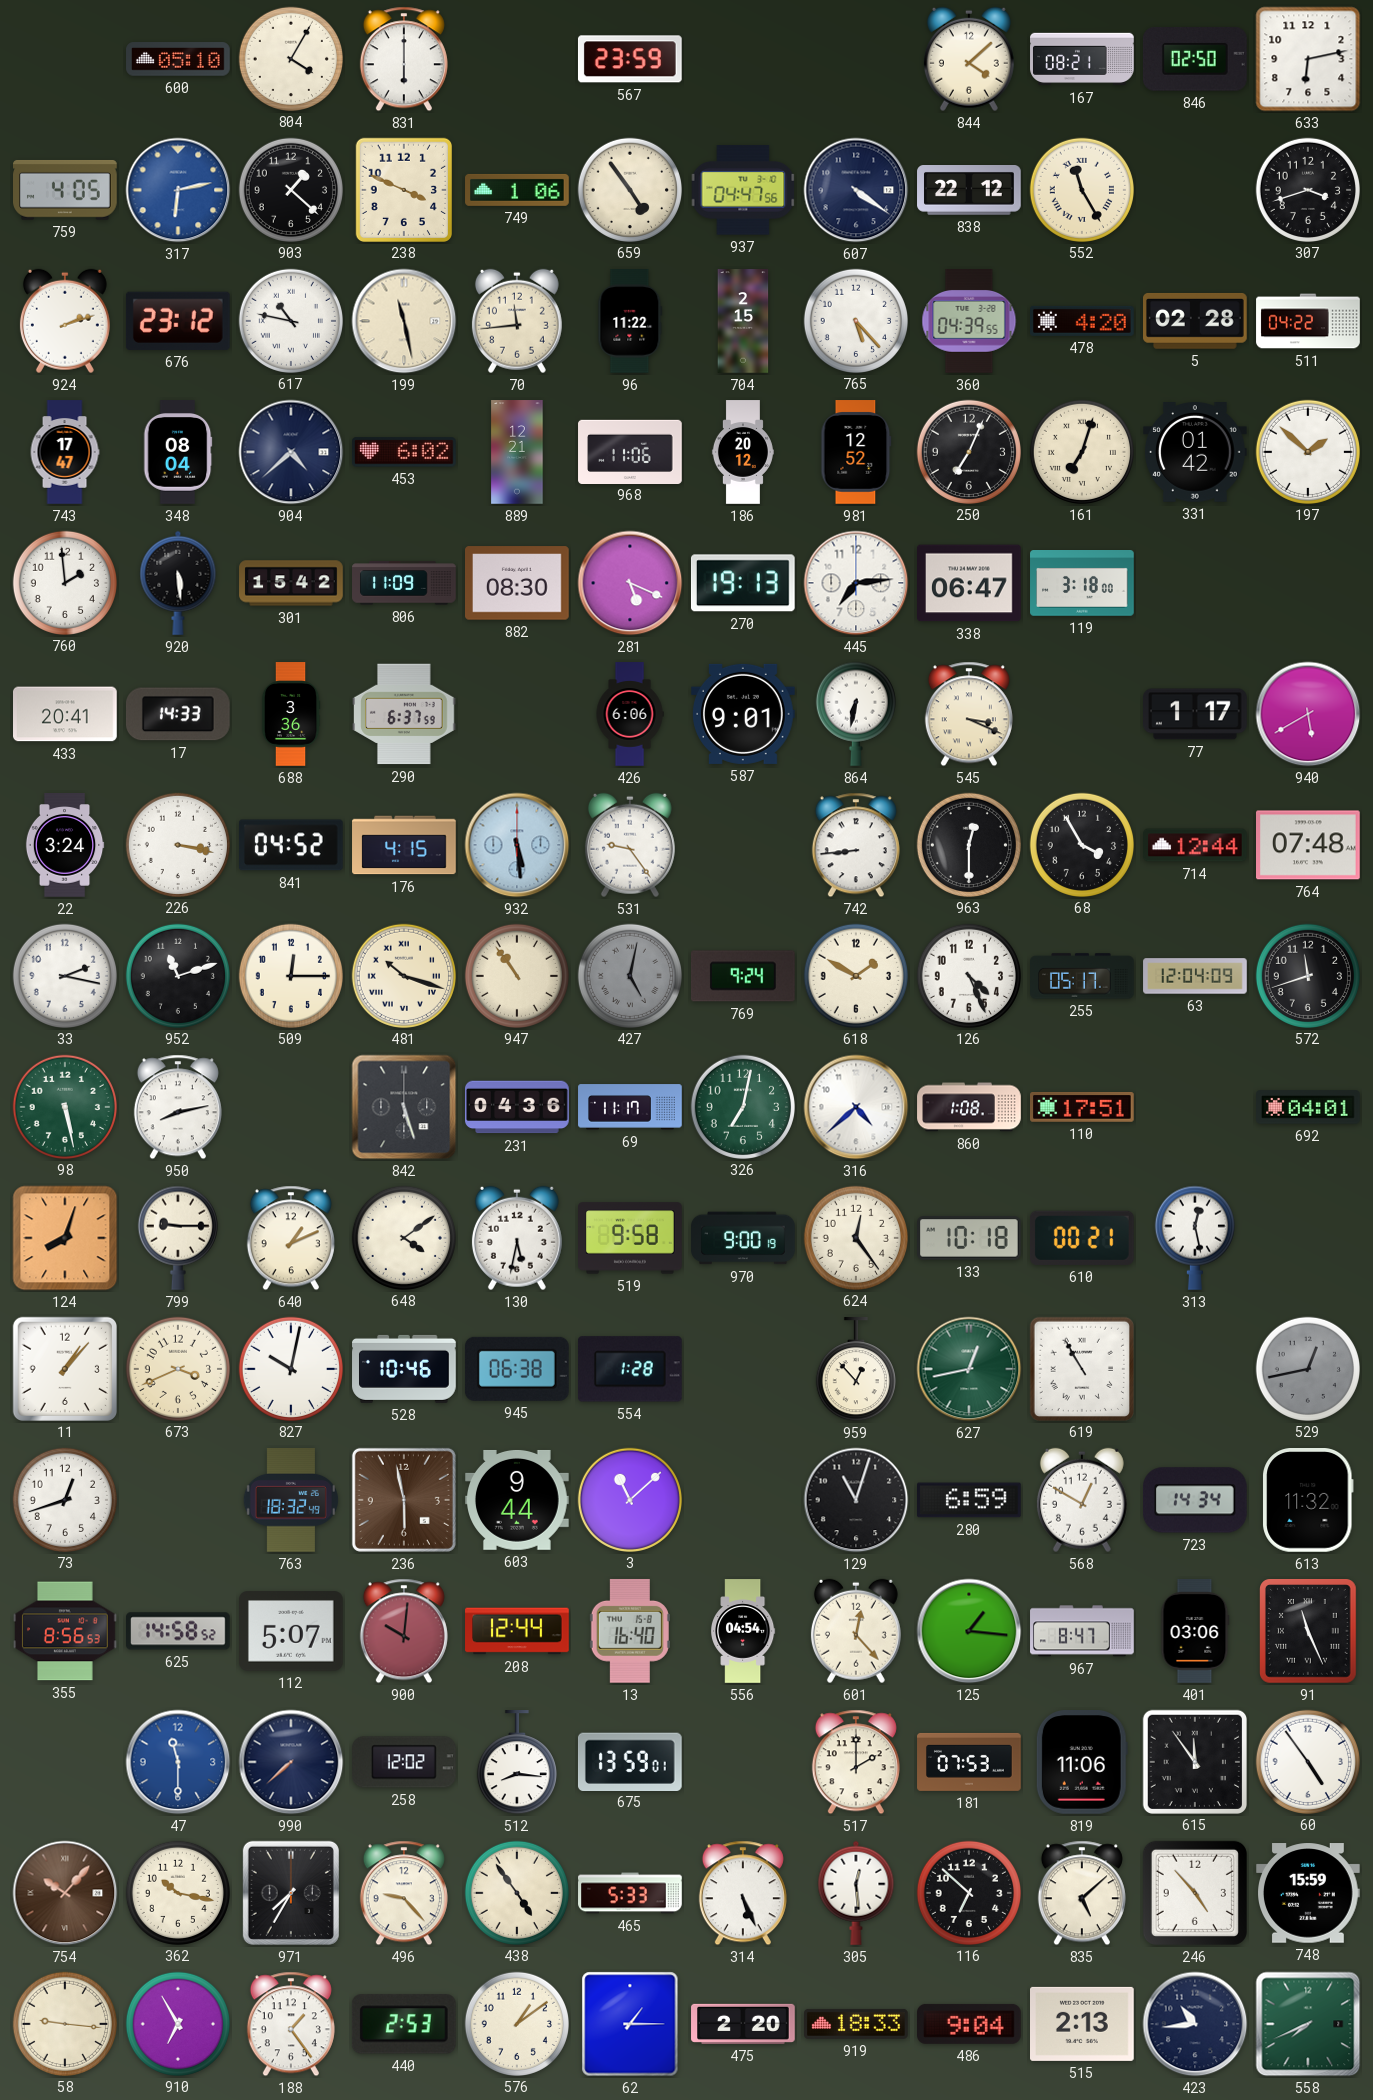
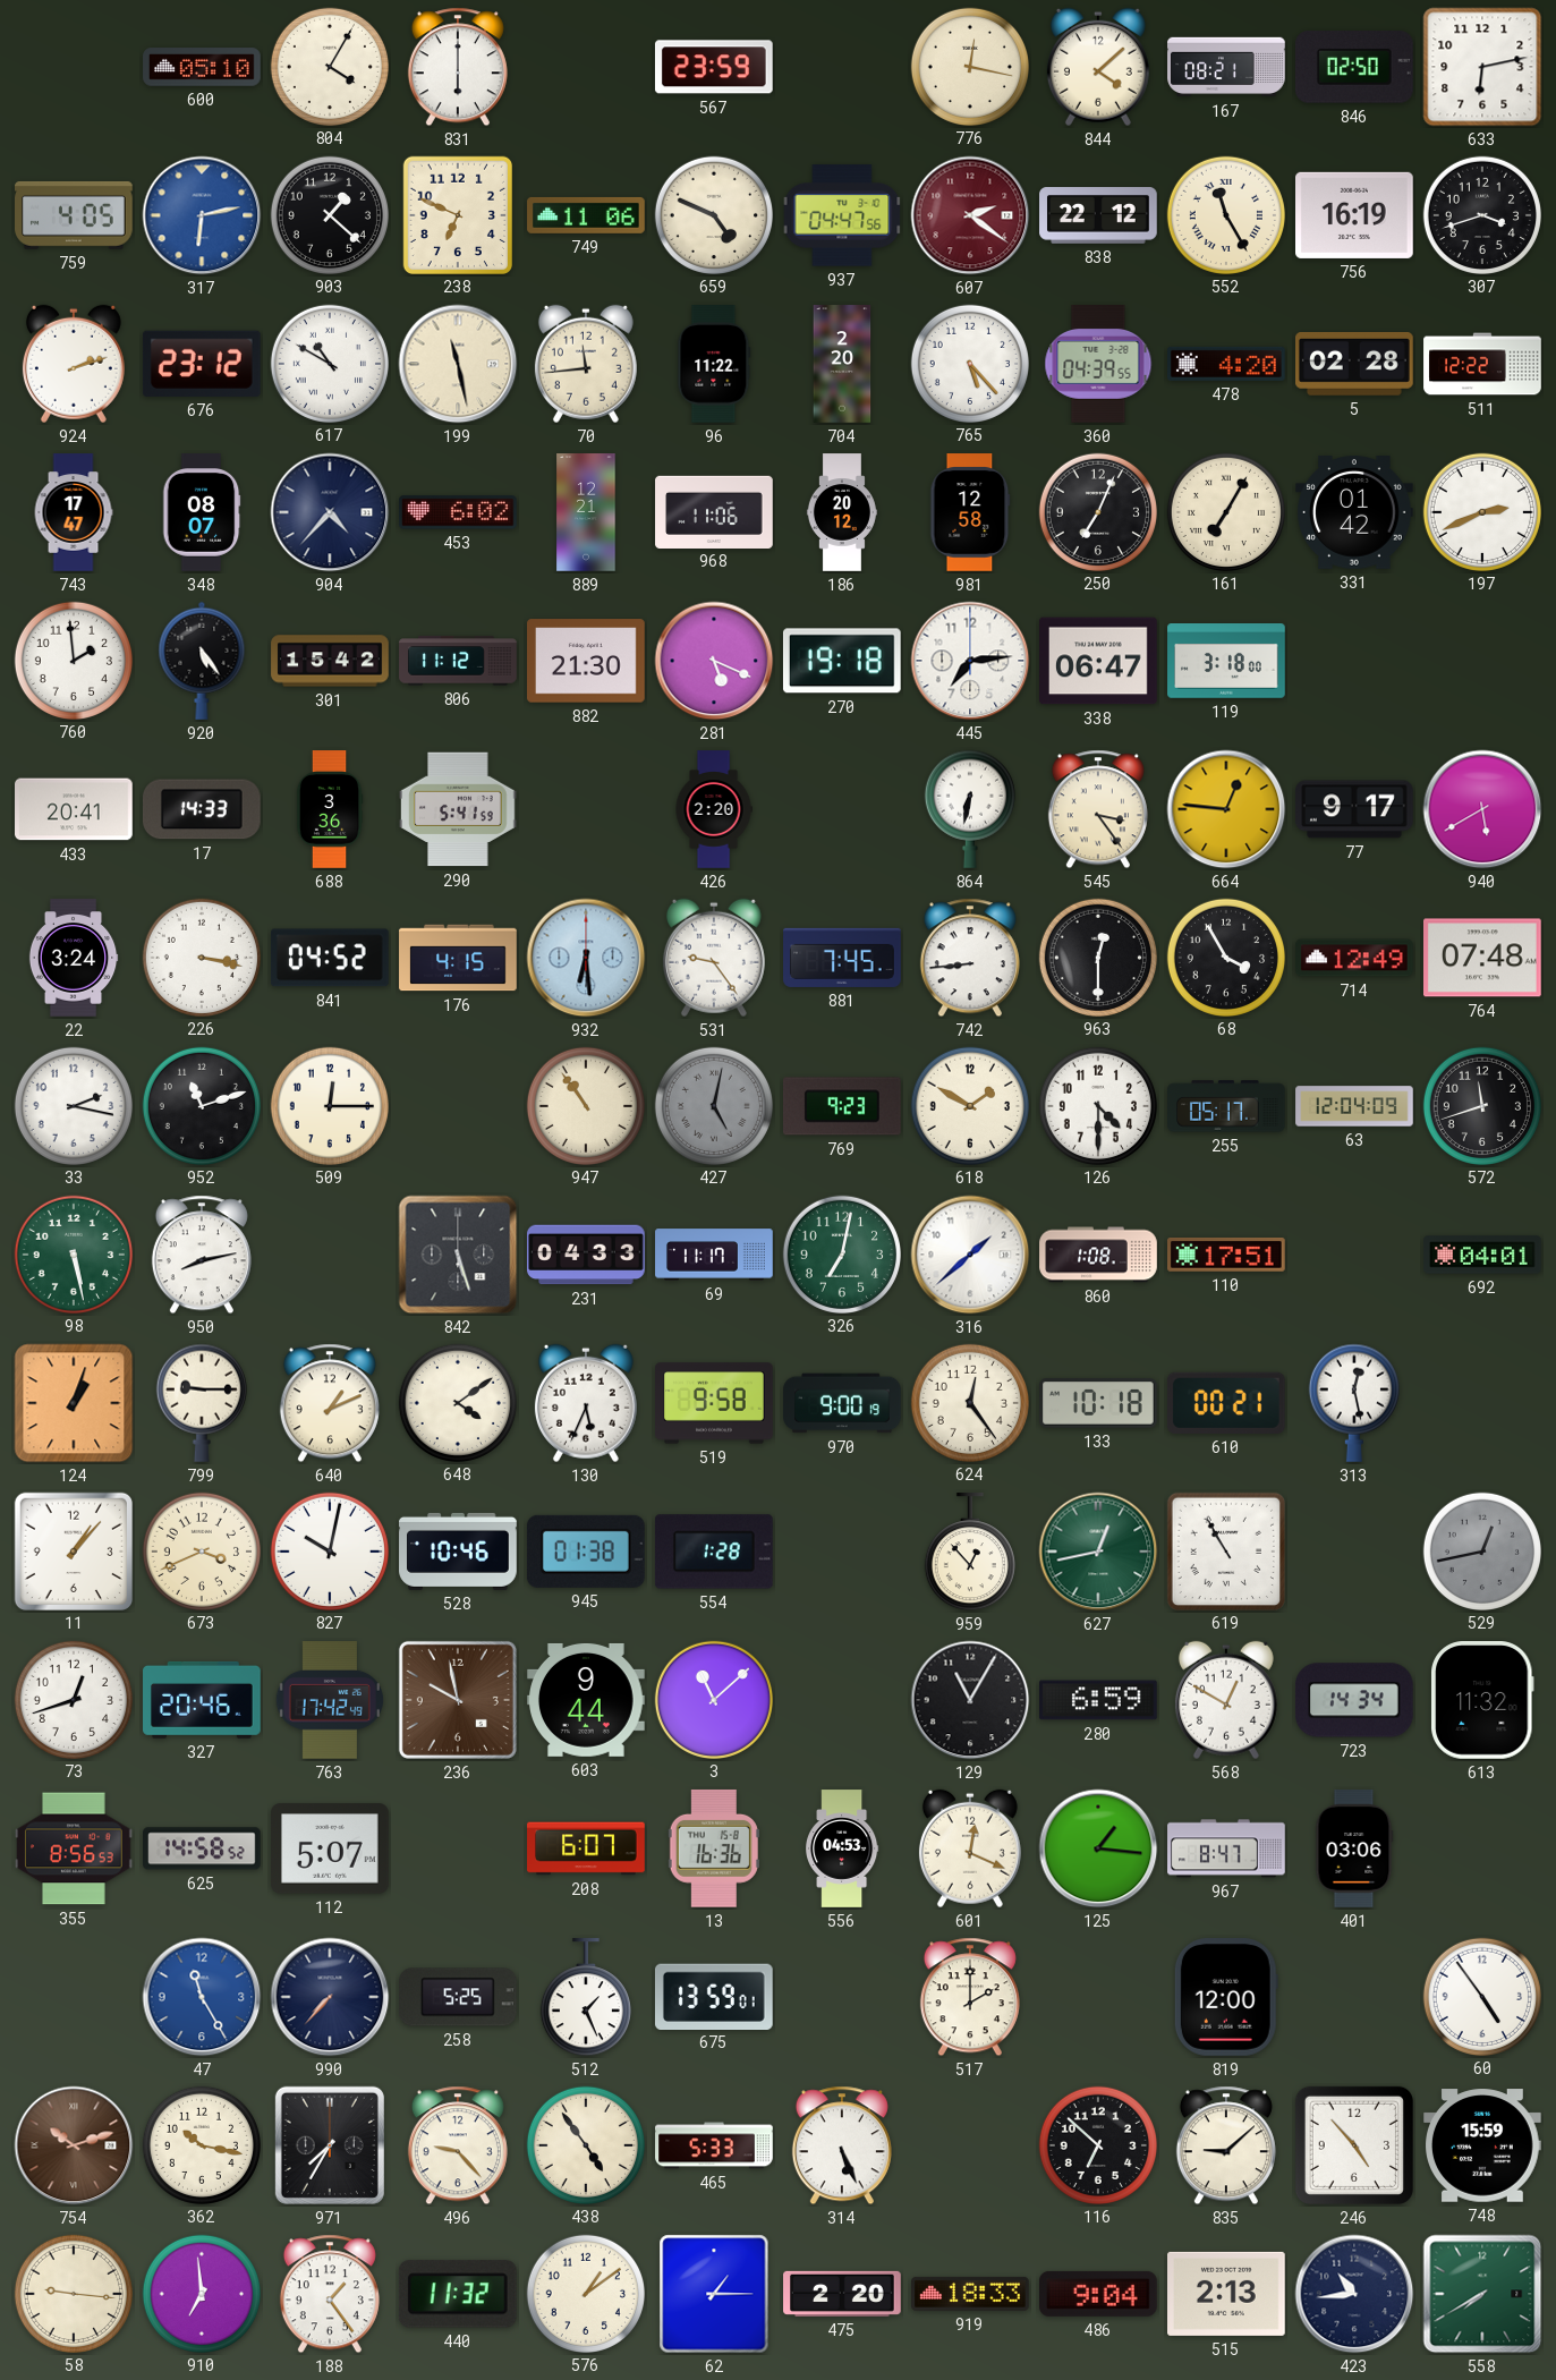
776: none -> 12:17 (969, 66)
238: 3:49 -> 6:49 (457, 214)
749: 1:06 -> 11:06 (586, 215)
659: 4:54 -> 4:49 (713, 214)
607: 4:21 -> 2:21 (970, 215)
607 dial: navy -> burgundy (970, 215)
756: none -> 16:19 (1355, 215)
617: 10:47 -> 10:50 (329, 363)
704: 2:15 -> 2:20 (842, 364)
511: 04:22 -> 12:22 (1482, 364)
348: 08:04 -> 08:07 (202, 512)
904: 4:38 -> 4:37 (330, 512)
981: 12:52 -> 12:58 (970, 512)
161: 7:03 -> 7:05 (1225, 511)
197: 1:52 -> 2:41 (1481, 511)
920: 5:29 -> 5:24 (202, 661)
806: 11:09 -> 11:12 (458, 661)
882: 08:30 -> 21:30 (587, 661)
270: 19:13 -> 19:18 (842, 661)
290: 6:37 -> 5:41 (459, 809)
426: 6:06 -> 2:20 (714, 809)
587: 9:01 -> none (744, 714)
545: 3:19 -> 3:24 (1098, 809)
664: none -> 12:46 (1226, 809)
77: 1:17 -> 9:17 (1355, 809)
932: 5:29 -> 6:29 (586, 958)
881: none -> 7:45 (842, 958)
714: 12:44 -> 12:49 (1355, 958)
481: 10:18 -> none (403, 975)
769: 9:24 -> 9:23 (842, 1106)
126: 4:26 -> 4:30 (1097, 1105)
231: 04:36 -> 04:33 (587, 1255)
316: 4:38 -> 1:38 (970, 1255)
124: 8:03 -> 1:03 (74, 1403)
130: 5:32 -> 5:34 (586, 1403)
945: 06:38 -> 01:38 (586, 1552)
327: none -> 20:46 (203, 1700)
763: 18:32 -> 17:42 (330, 1701)
236: 5:58 -> 9:58 (458, 1700)
129: 11:03 -> 11:05 (970, 1700)
900: 10:01 -> none (404, 1631)
208: 12:44 -> 6:07 (586, 1848)
13: 16:40 -> 16:36 (714, 1848)
556: 04:54 -> 04:53 (843, 1848)
601: 12:23 -> 12:19 (970, 1848)
91: 11:26 -> none (1309, 1632)
47: 11:30 -> 11:25 (202, 1997)
990: 7:38 -> 7:37 (330, 1997)
258: 12:02 -> 5:25 (459, 1997)
512: 8:16 -> 1:26 (586, 1998)
181: 07:53 -> none (969, 1762)
819: 11:06 -> 12:00 (1226, 1998)
615: 11:54 -> none (1194, 1761)
754: 10:07 -> 10:12 (74, 2145)
305: 12:29 -> none (856, 1893)
835: 5:08 -> 9:08 (1226, 2145)
910: 6:55 -> 6:59 (201, 2293)
440: 2:53 -> 11:32 (458, 2294)
558: 7:41 -> 7:40 (1482, 2294)
